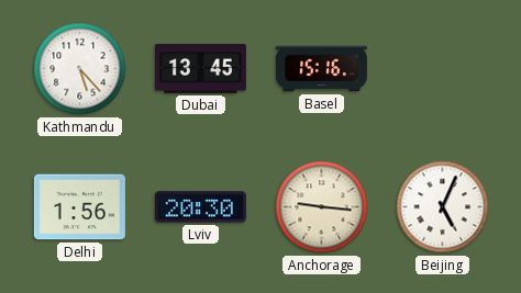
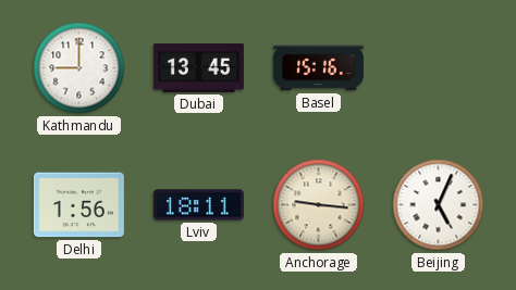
Kathmandu: 5:23 -> 9:00 (79, 68)
Lviv: 20:30 -> 18:11 (198, 205)
